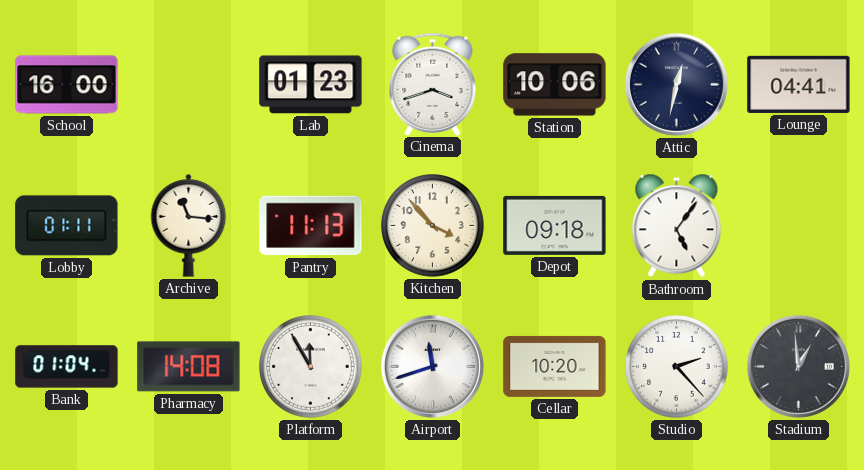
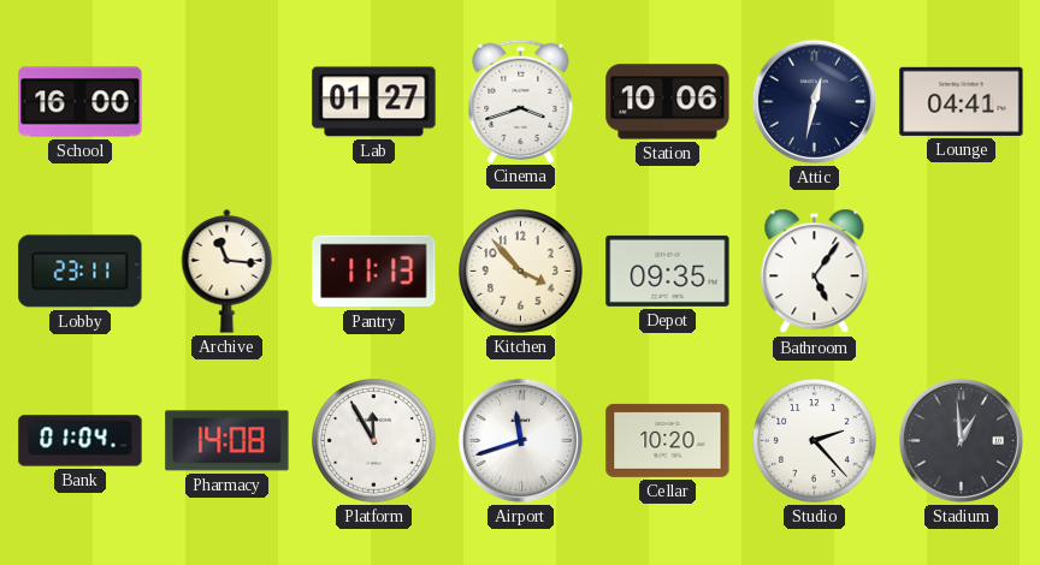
Lab: 01:23 -> 01:27 (374, 102)
Lobby: 01:11 -> 23:11 (81, 272)
Depot: 09:18 -> 09:35 (668, 270)
